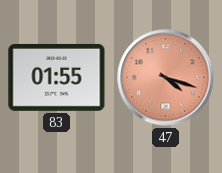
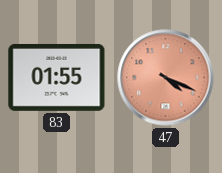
47: 4:18 -> 4:19 (166, 78)
